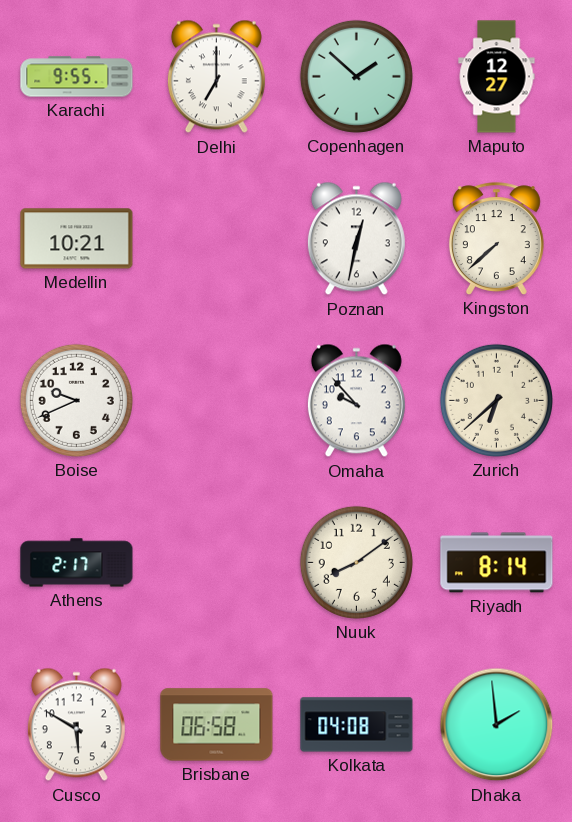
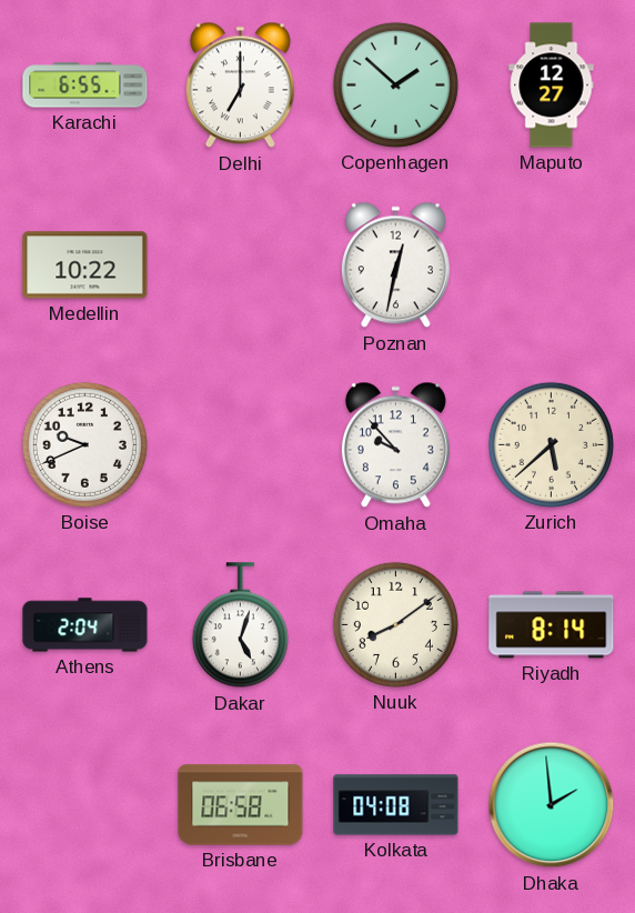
Karachi: 9:55 -> 6:55 (85, 86)
Medellin: 10:21 -> 10:22 (85, 265)
Kingston: 7:38 -> none (496, 239)
Zurich: 6:38 -> 5:38 (551, 444)
Athens: 2:17 -> 2:04 (85, 625)
Dakar: none -> 5:03 (240, 625)
Cusco: 5:50 -> none (76, 725)
